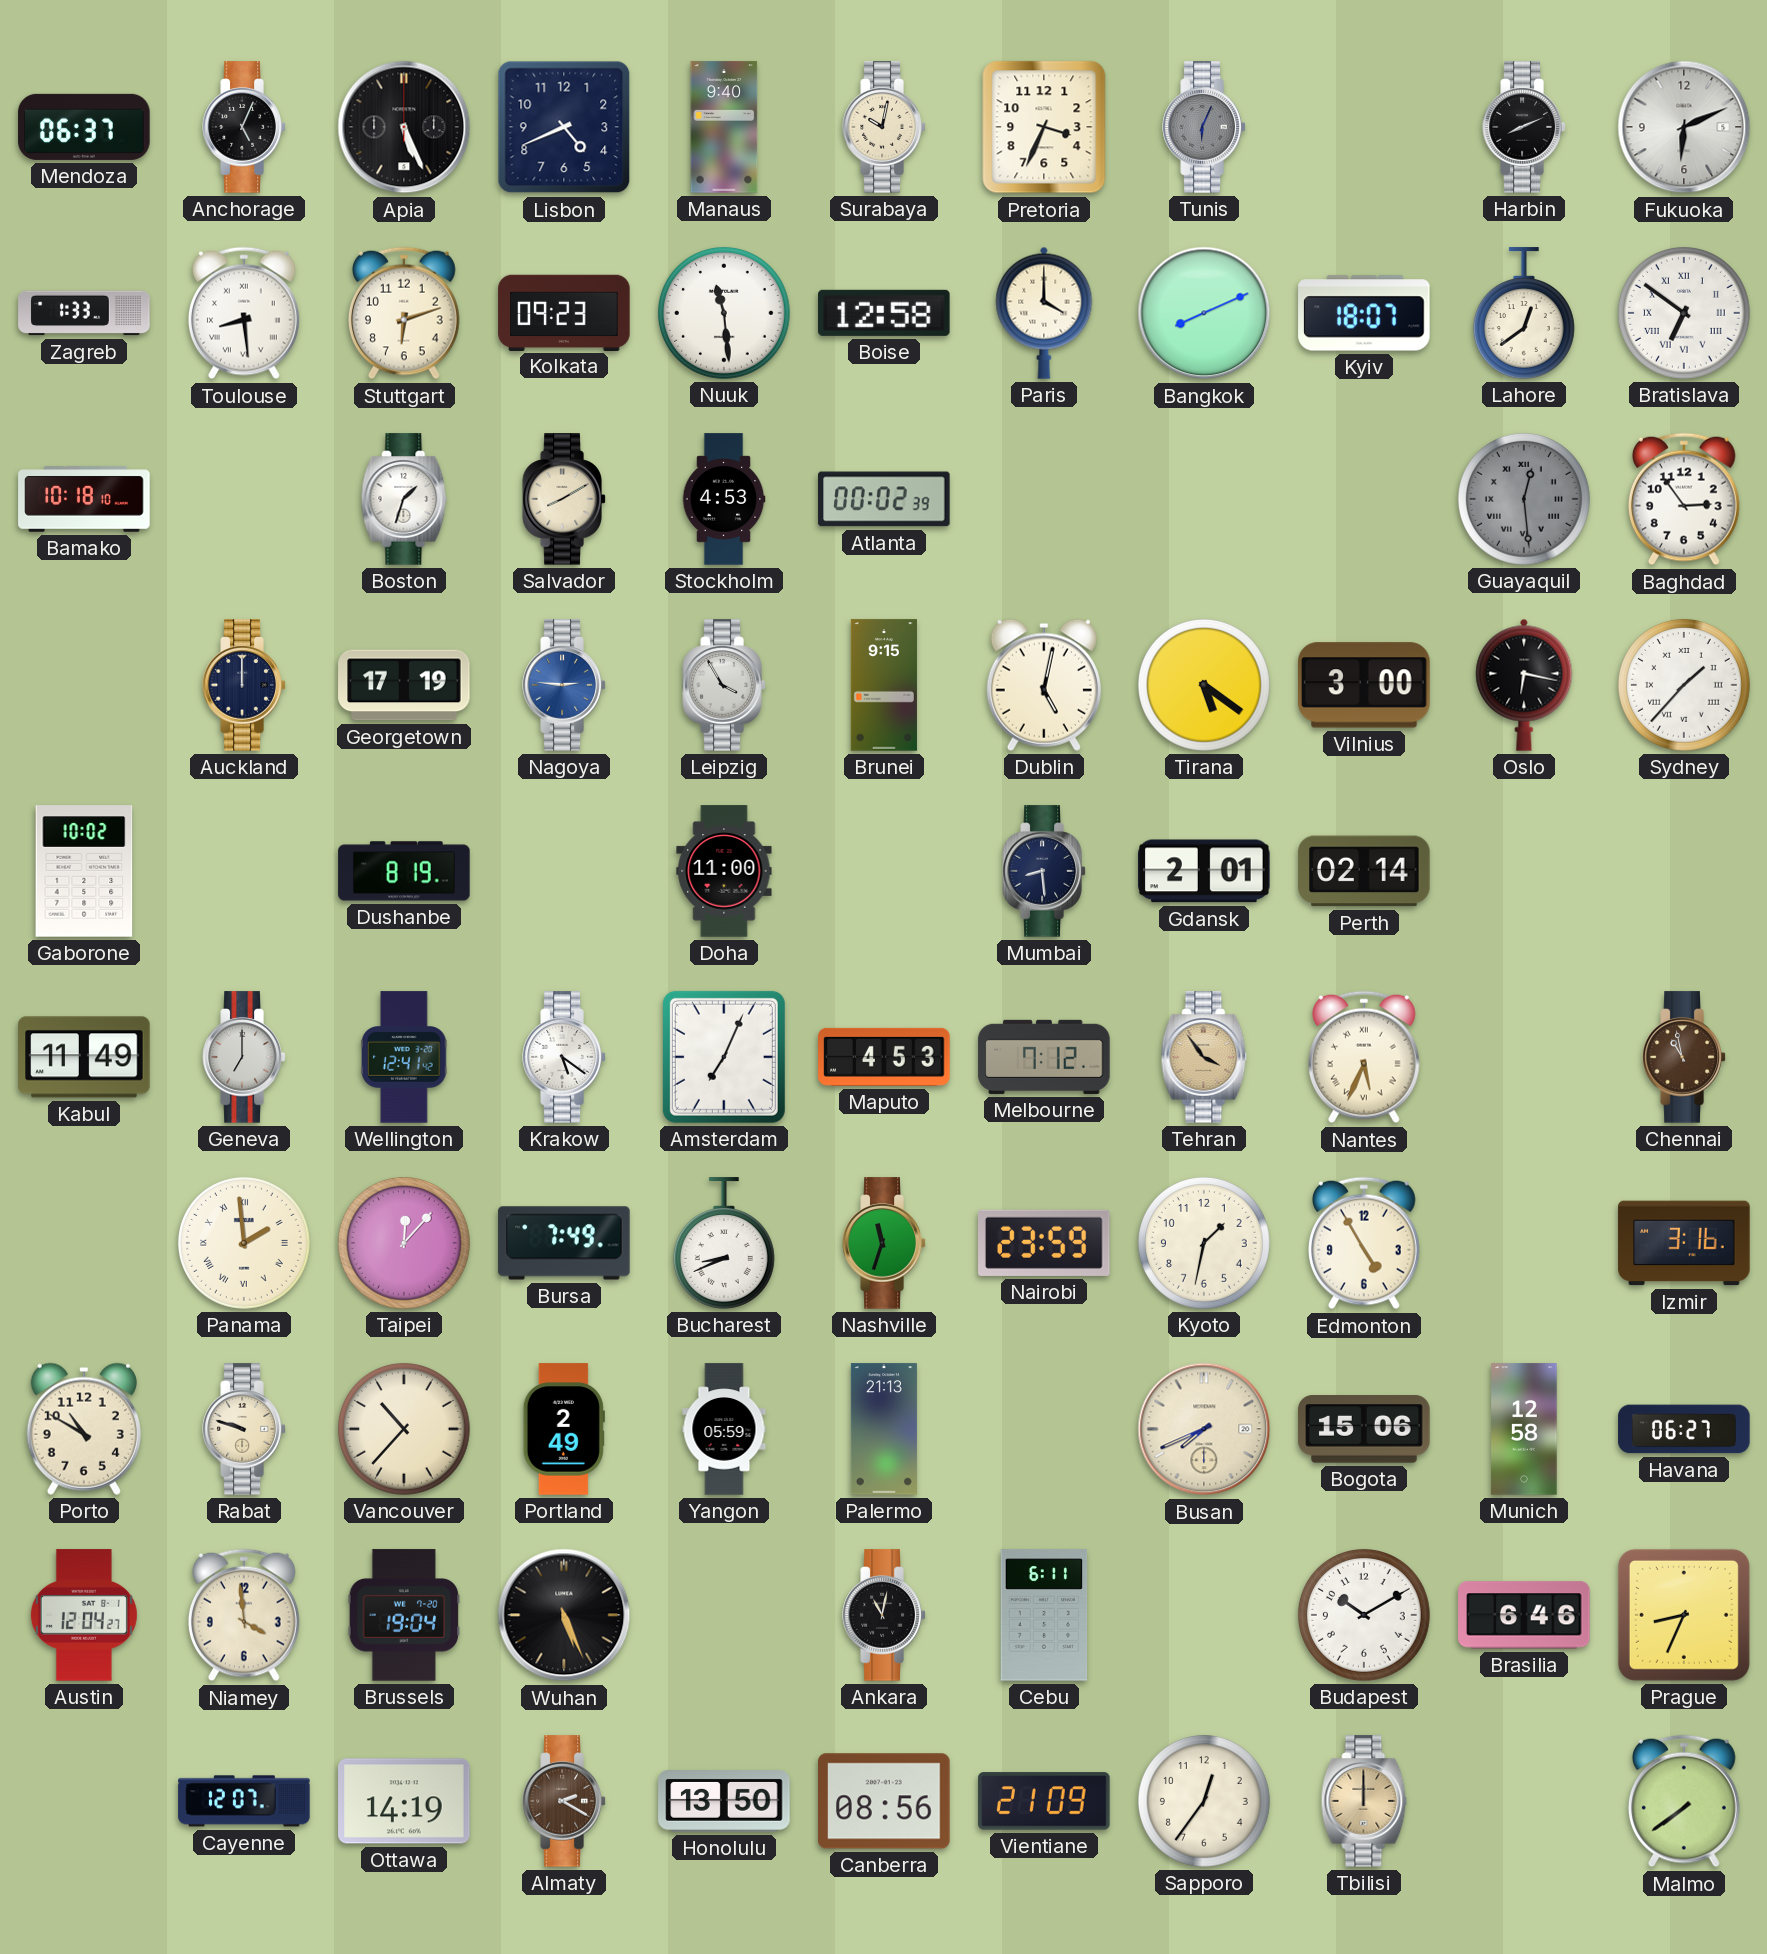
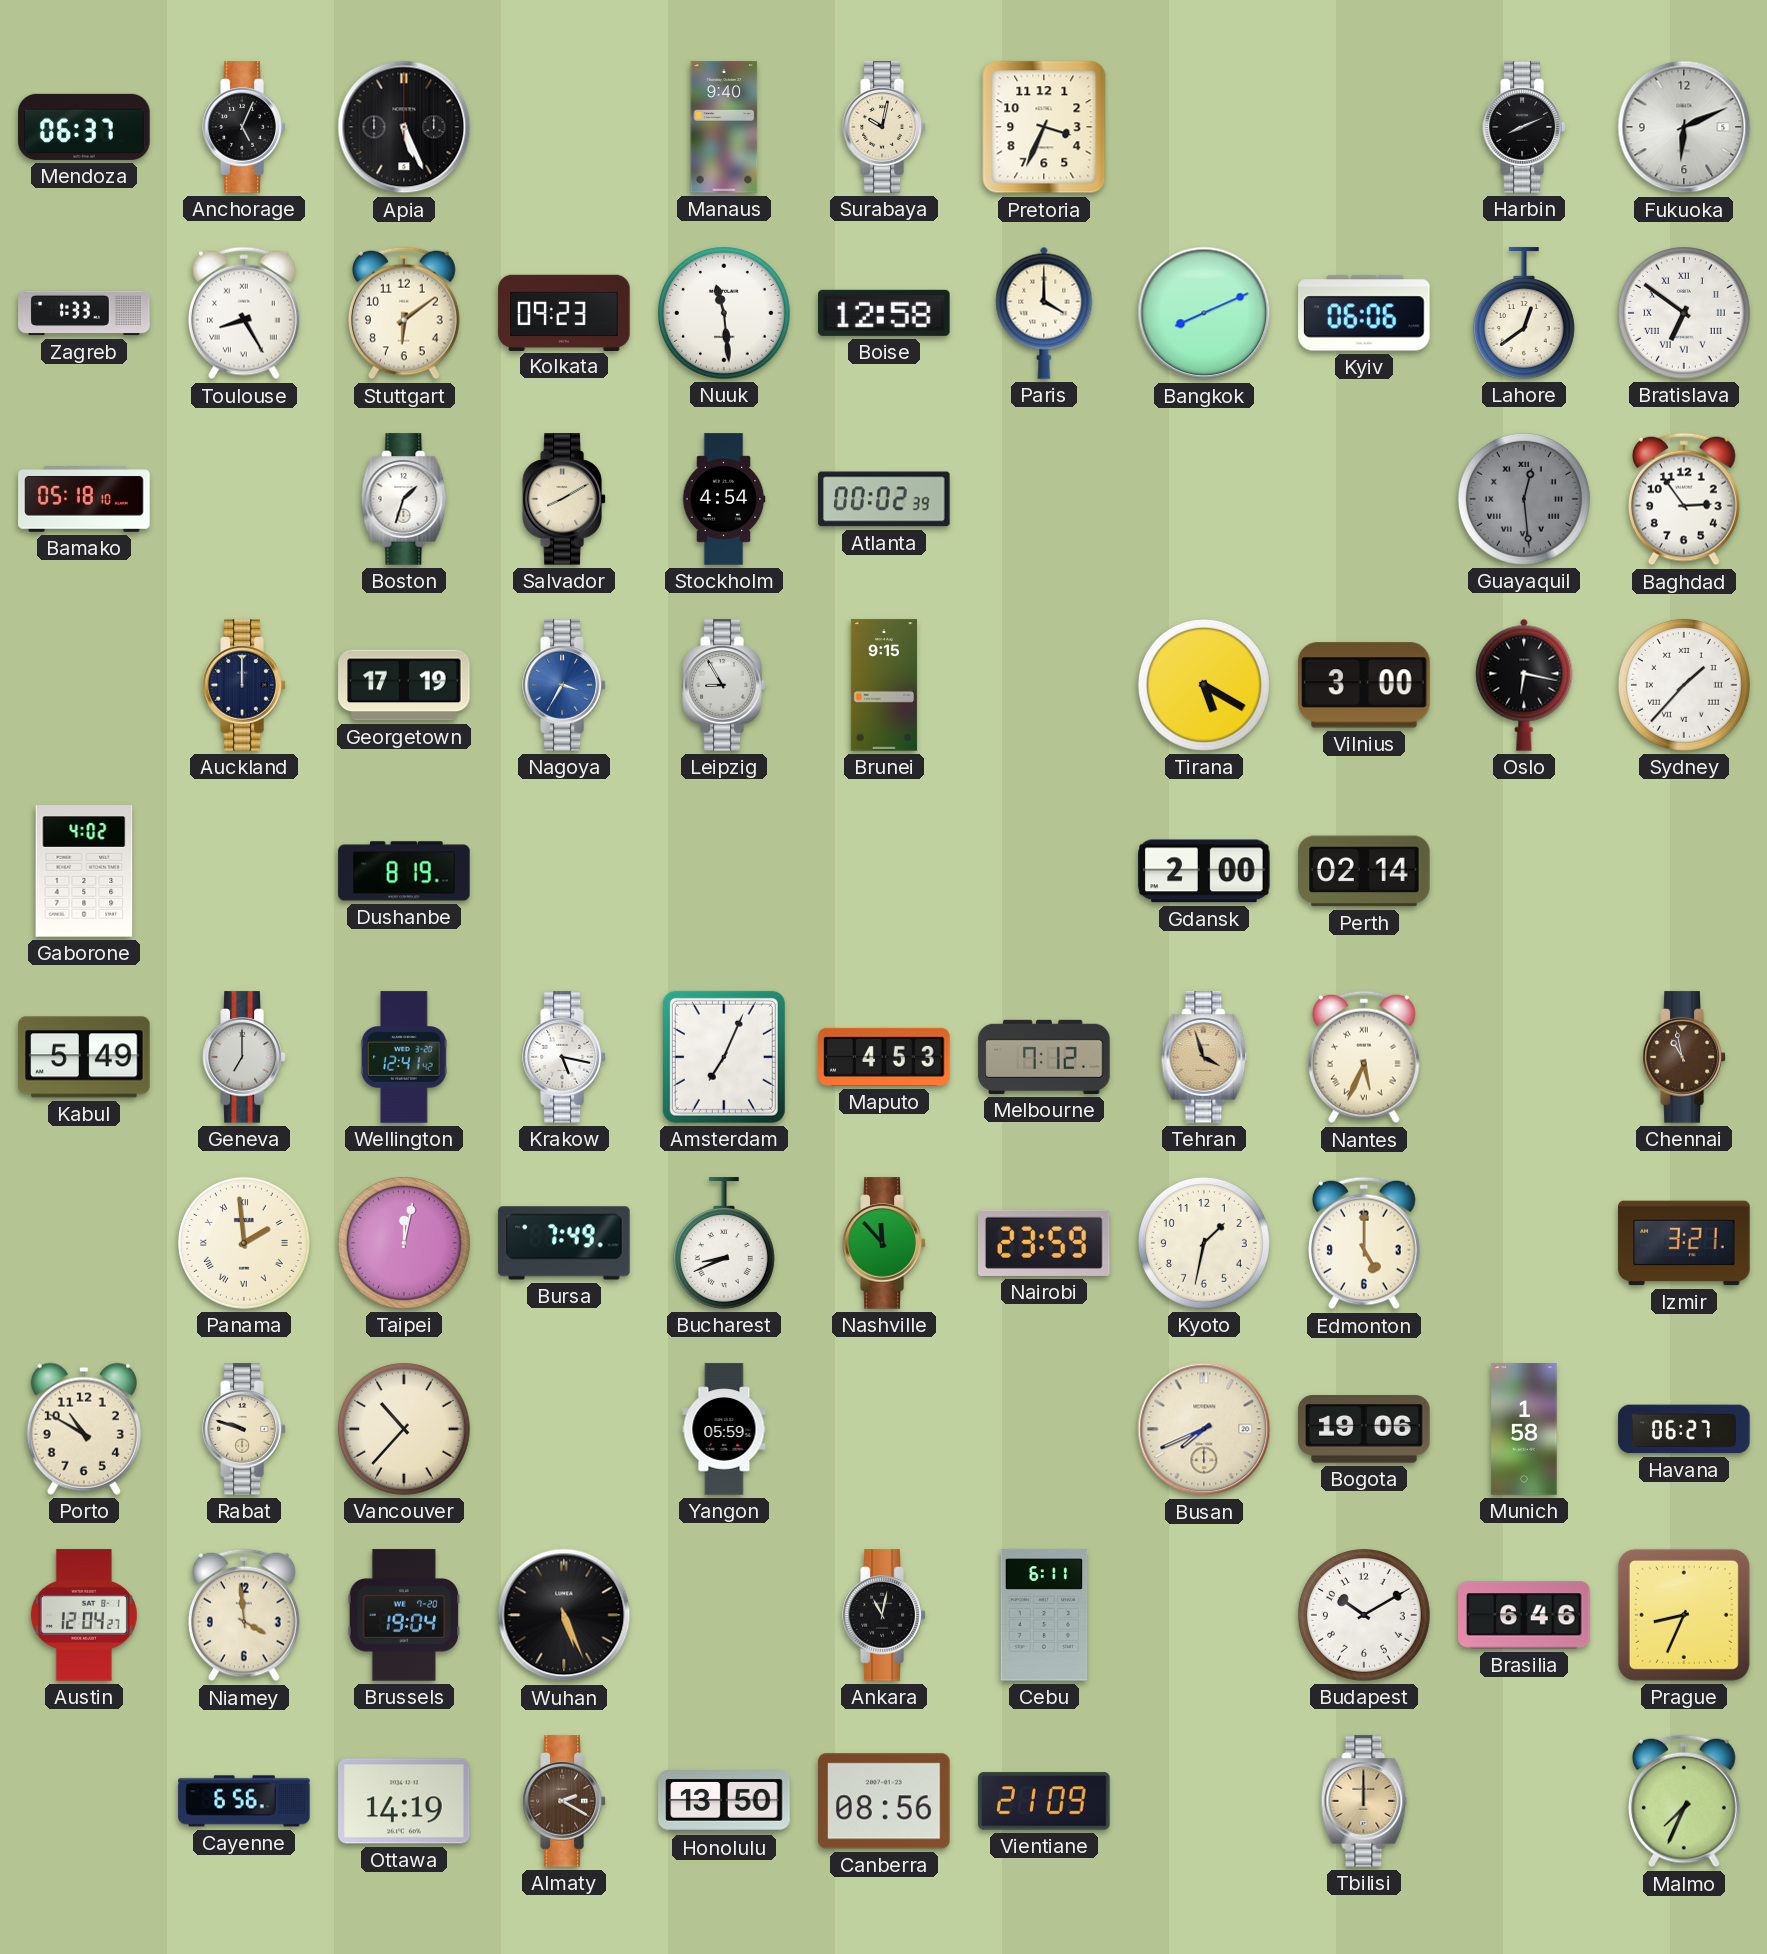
Lisbon: 4:41 -> none (564, 127)
Tunis: 6:04 -> none (1204, 127)
Toulouse: 8:29 -> 8:25 (244, 313)
Stuttgart: 6:12 -> 6:09 (404, 313)
Kyiv: 18:07 -> 06:06 (1364, 313)
Bamako: 10:18 -> 05:18 (84, 499)
Stockholm: 4:53 -> 4:54 (724, 499)
Nagoya: 2:46 -> 3:35 (564, 685)
Leipzig: 3:55 -> 8:55 (724, 685)
Dublin: 5:02 -> none (1044, 685)
Tirana: 5:21 -> 5:20 (1204, 685)
Gaborone: 10:02 -> 4:02 (84, 871)
Doha: 11:00 -> none (724, 871)
Mumbai: 8:29 -> none (1044, 871)
Gdansk: 2:01 -> 2:00 (1204, 871)
Kabul: 11:49 -> 5:49 (84, 1057)
Krakow: 5:21 -> 5:17 (564, 1057)
Tehran: 3:54 -> 3:57 (1204, 1057)
Taipei: 12:07 -> 12:02 (404, 1243)
Nashville: 11:33 -> 11:53 (884, 1243)
Edmonton: 4:55 -> 5:00 (1364, 1243)
Izmir: 3:16 -> 3:21 (1684, 1243)
Portland: 2:49 -> none (564, 1429)
Palermo: 21:13 -> none (884, 1429)
Bogota: 15:06 -> 19:06 (1364, 1429)
Munich: 12:58 -> 1:58 (1524, 1429)
Cayenne: 12:07 -> 6:56 (244, 1801)
Sapporo: 12:36 -> none (1204, 1801)
Malmo: 7:39 -> 7:34 (1684, 1801)
